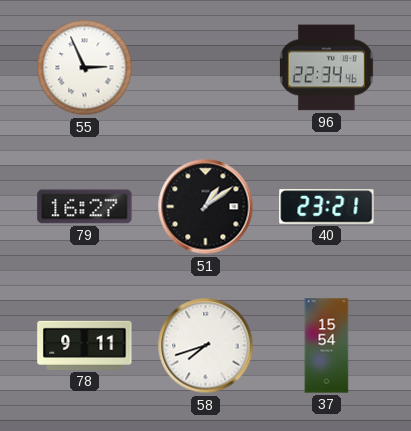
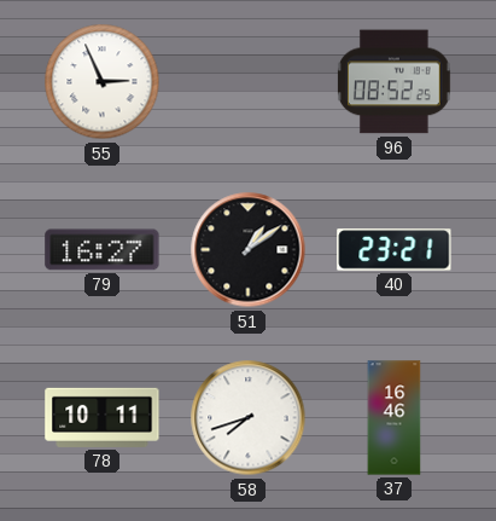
96: 22:34 -> 08:52 (393, 82)
78: 9:11 -> 10:11 (103, 417)
37: 15:54 -> 16:46 (395, 418)
